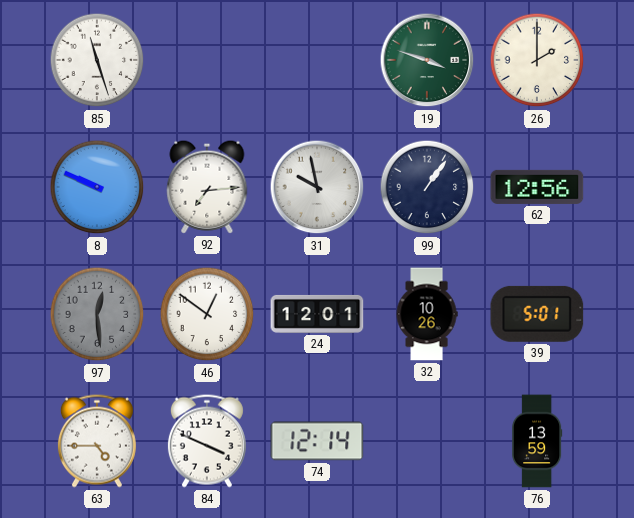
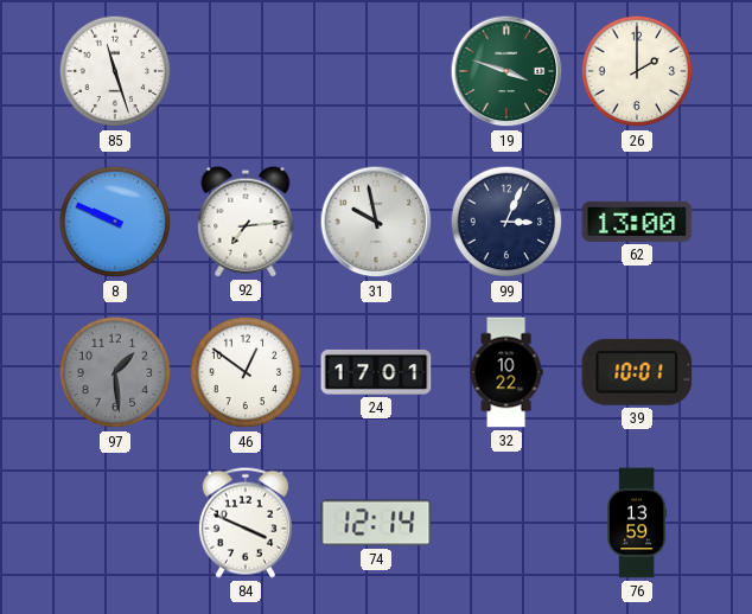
99: 1:06 -> 3:04 (506, 222)
62: 12:56 -> 13:00 (637, 222)
97: 12:29 -> 1:29 (115, 372)
24: 12:01 -> 17:01 (376, 372)
32: 10:26 -> 10:22 (506, 372)
39: 5:01 -> 10:01 (637, 372)
63: 4:45 -> none (97, 441)
